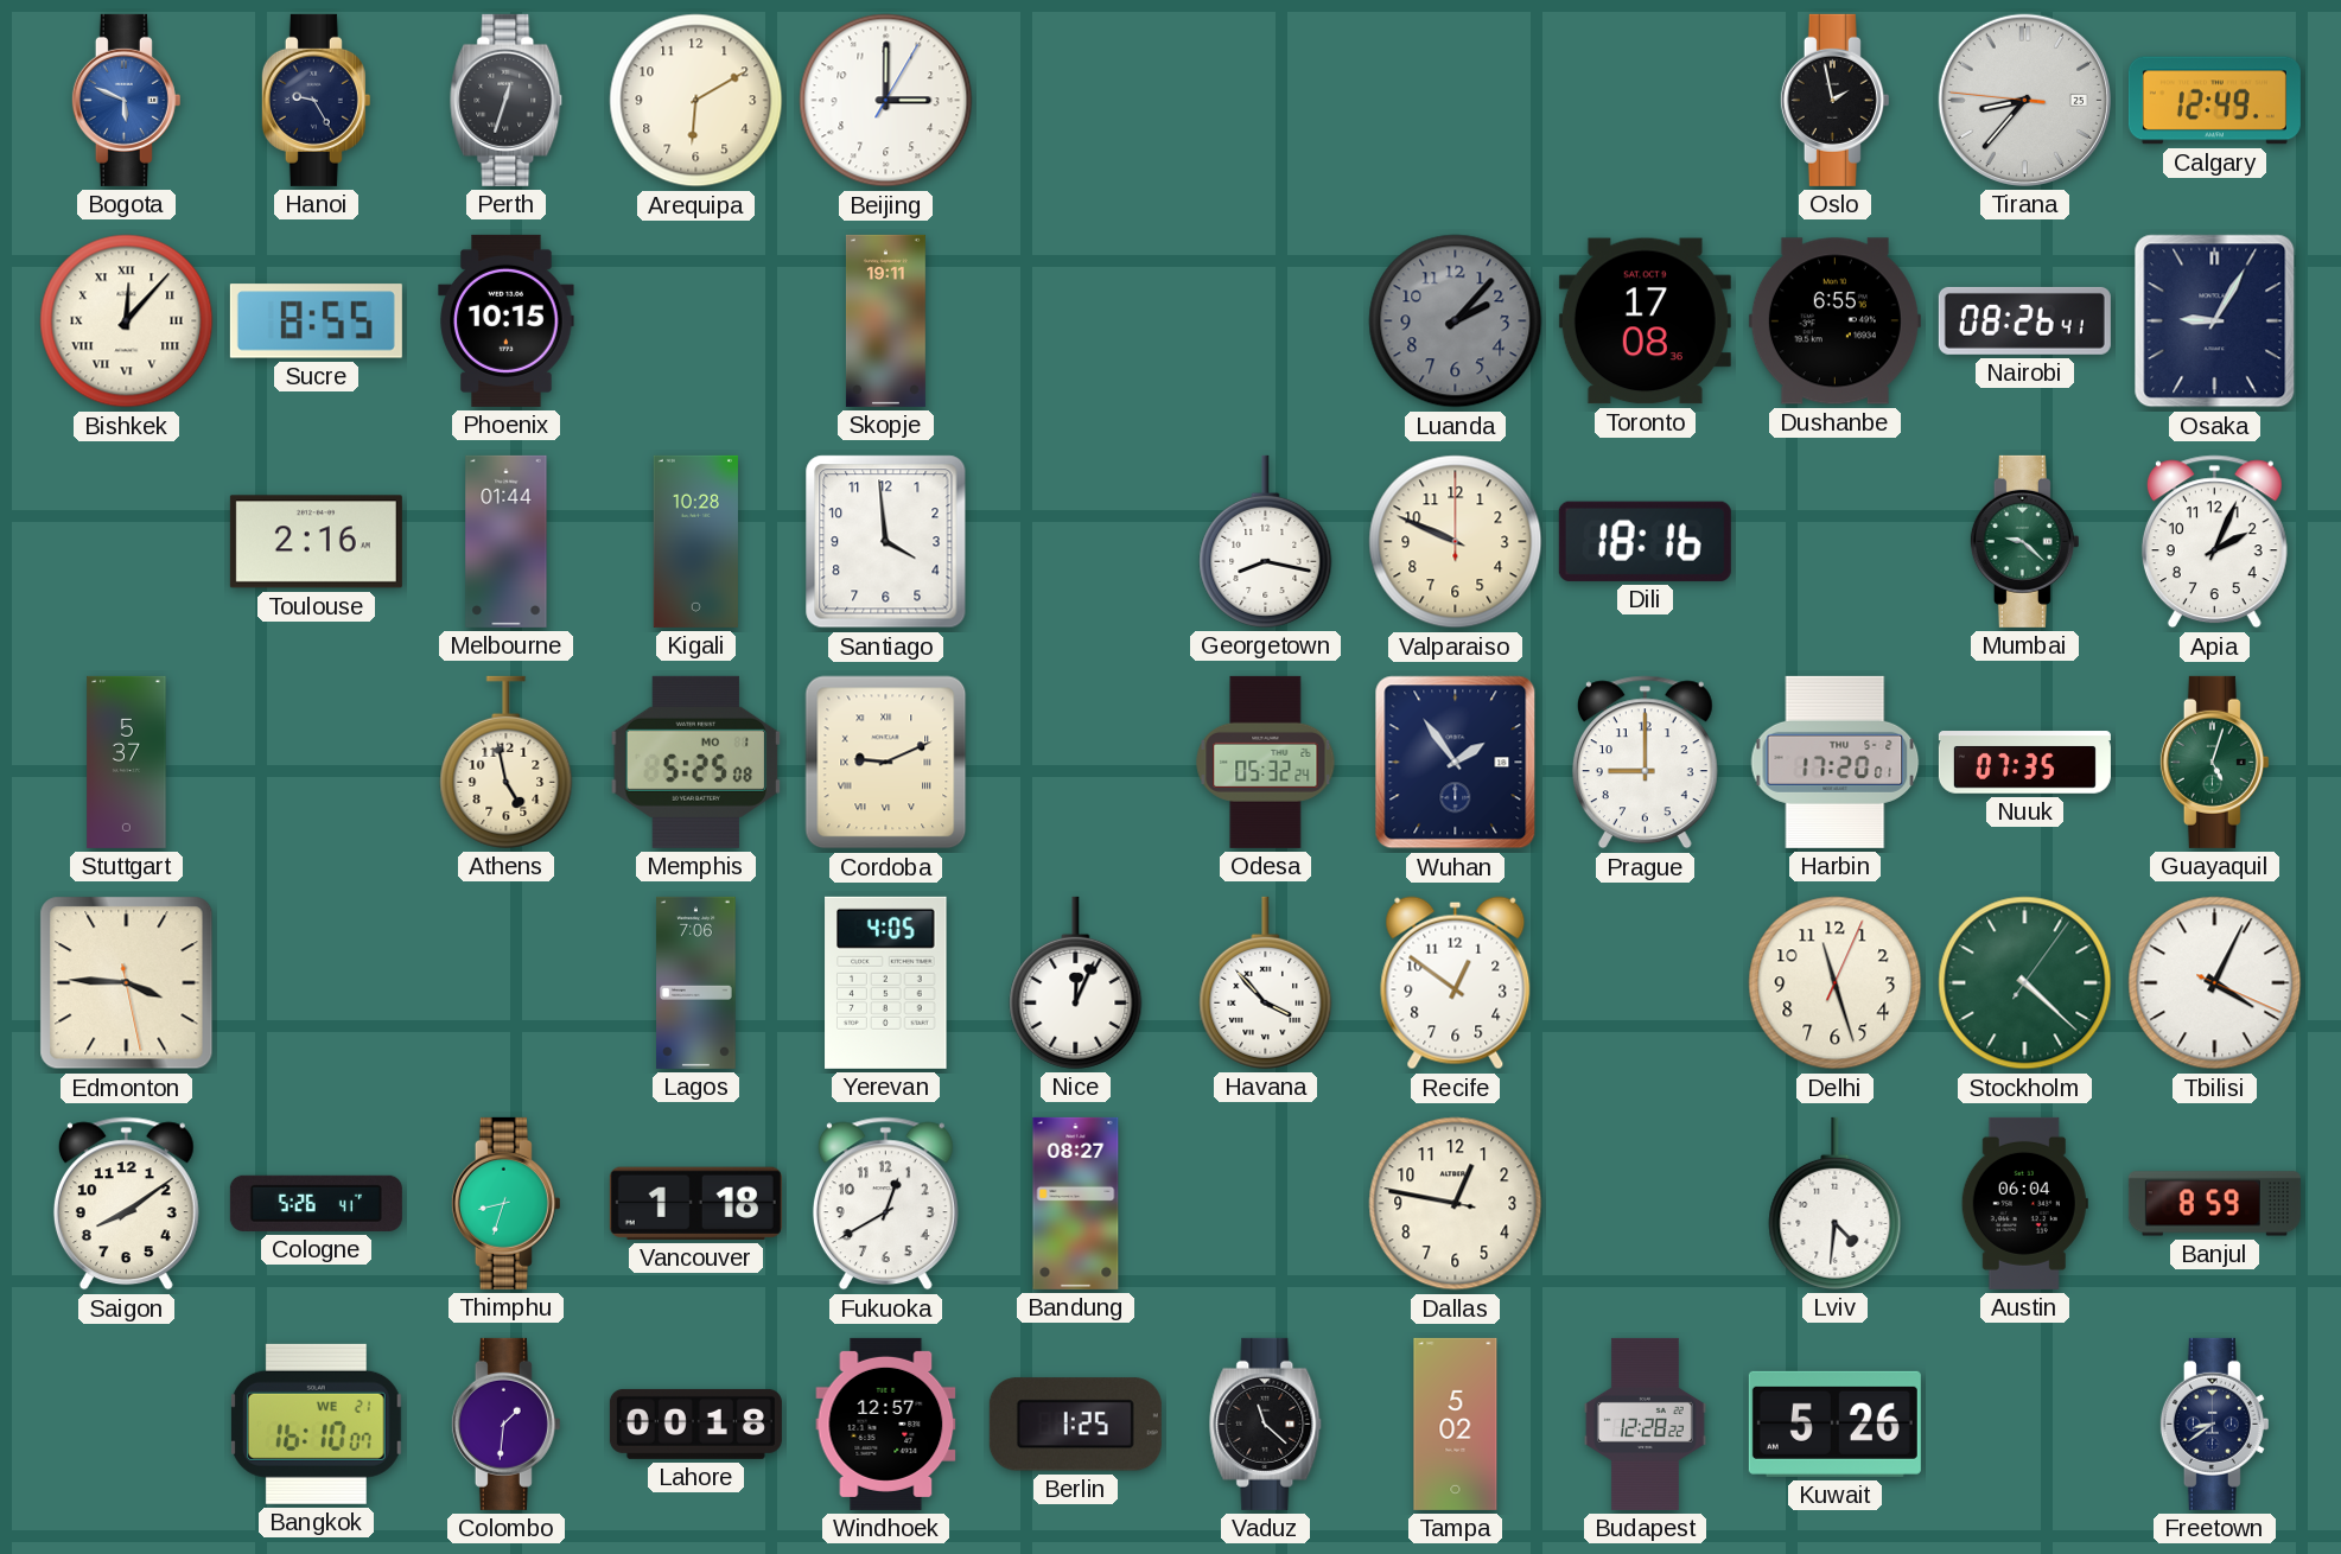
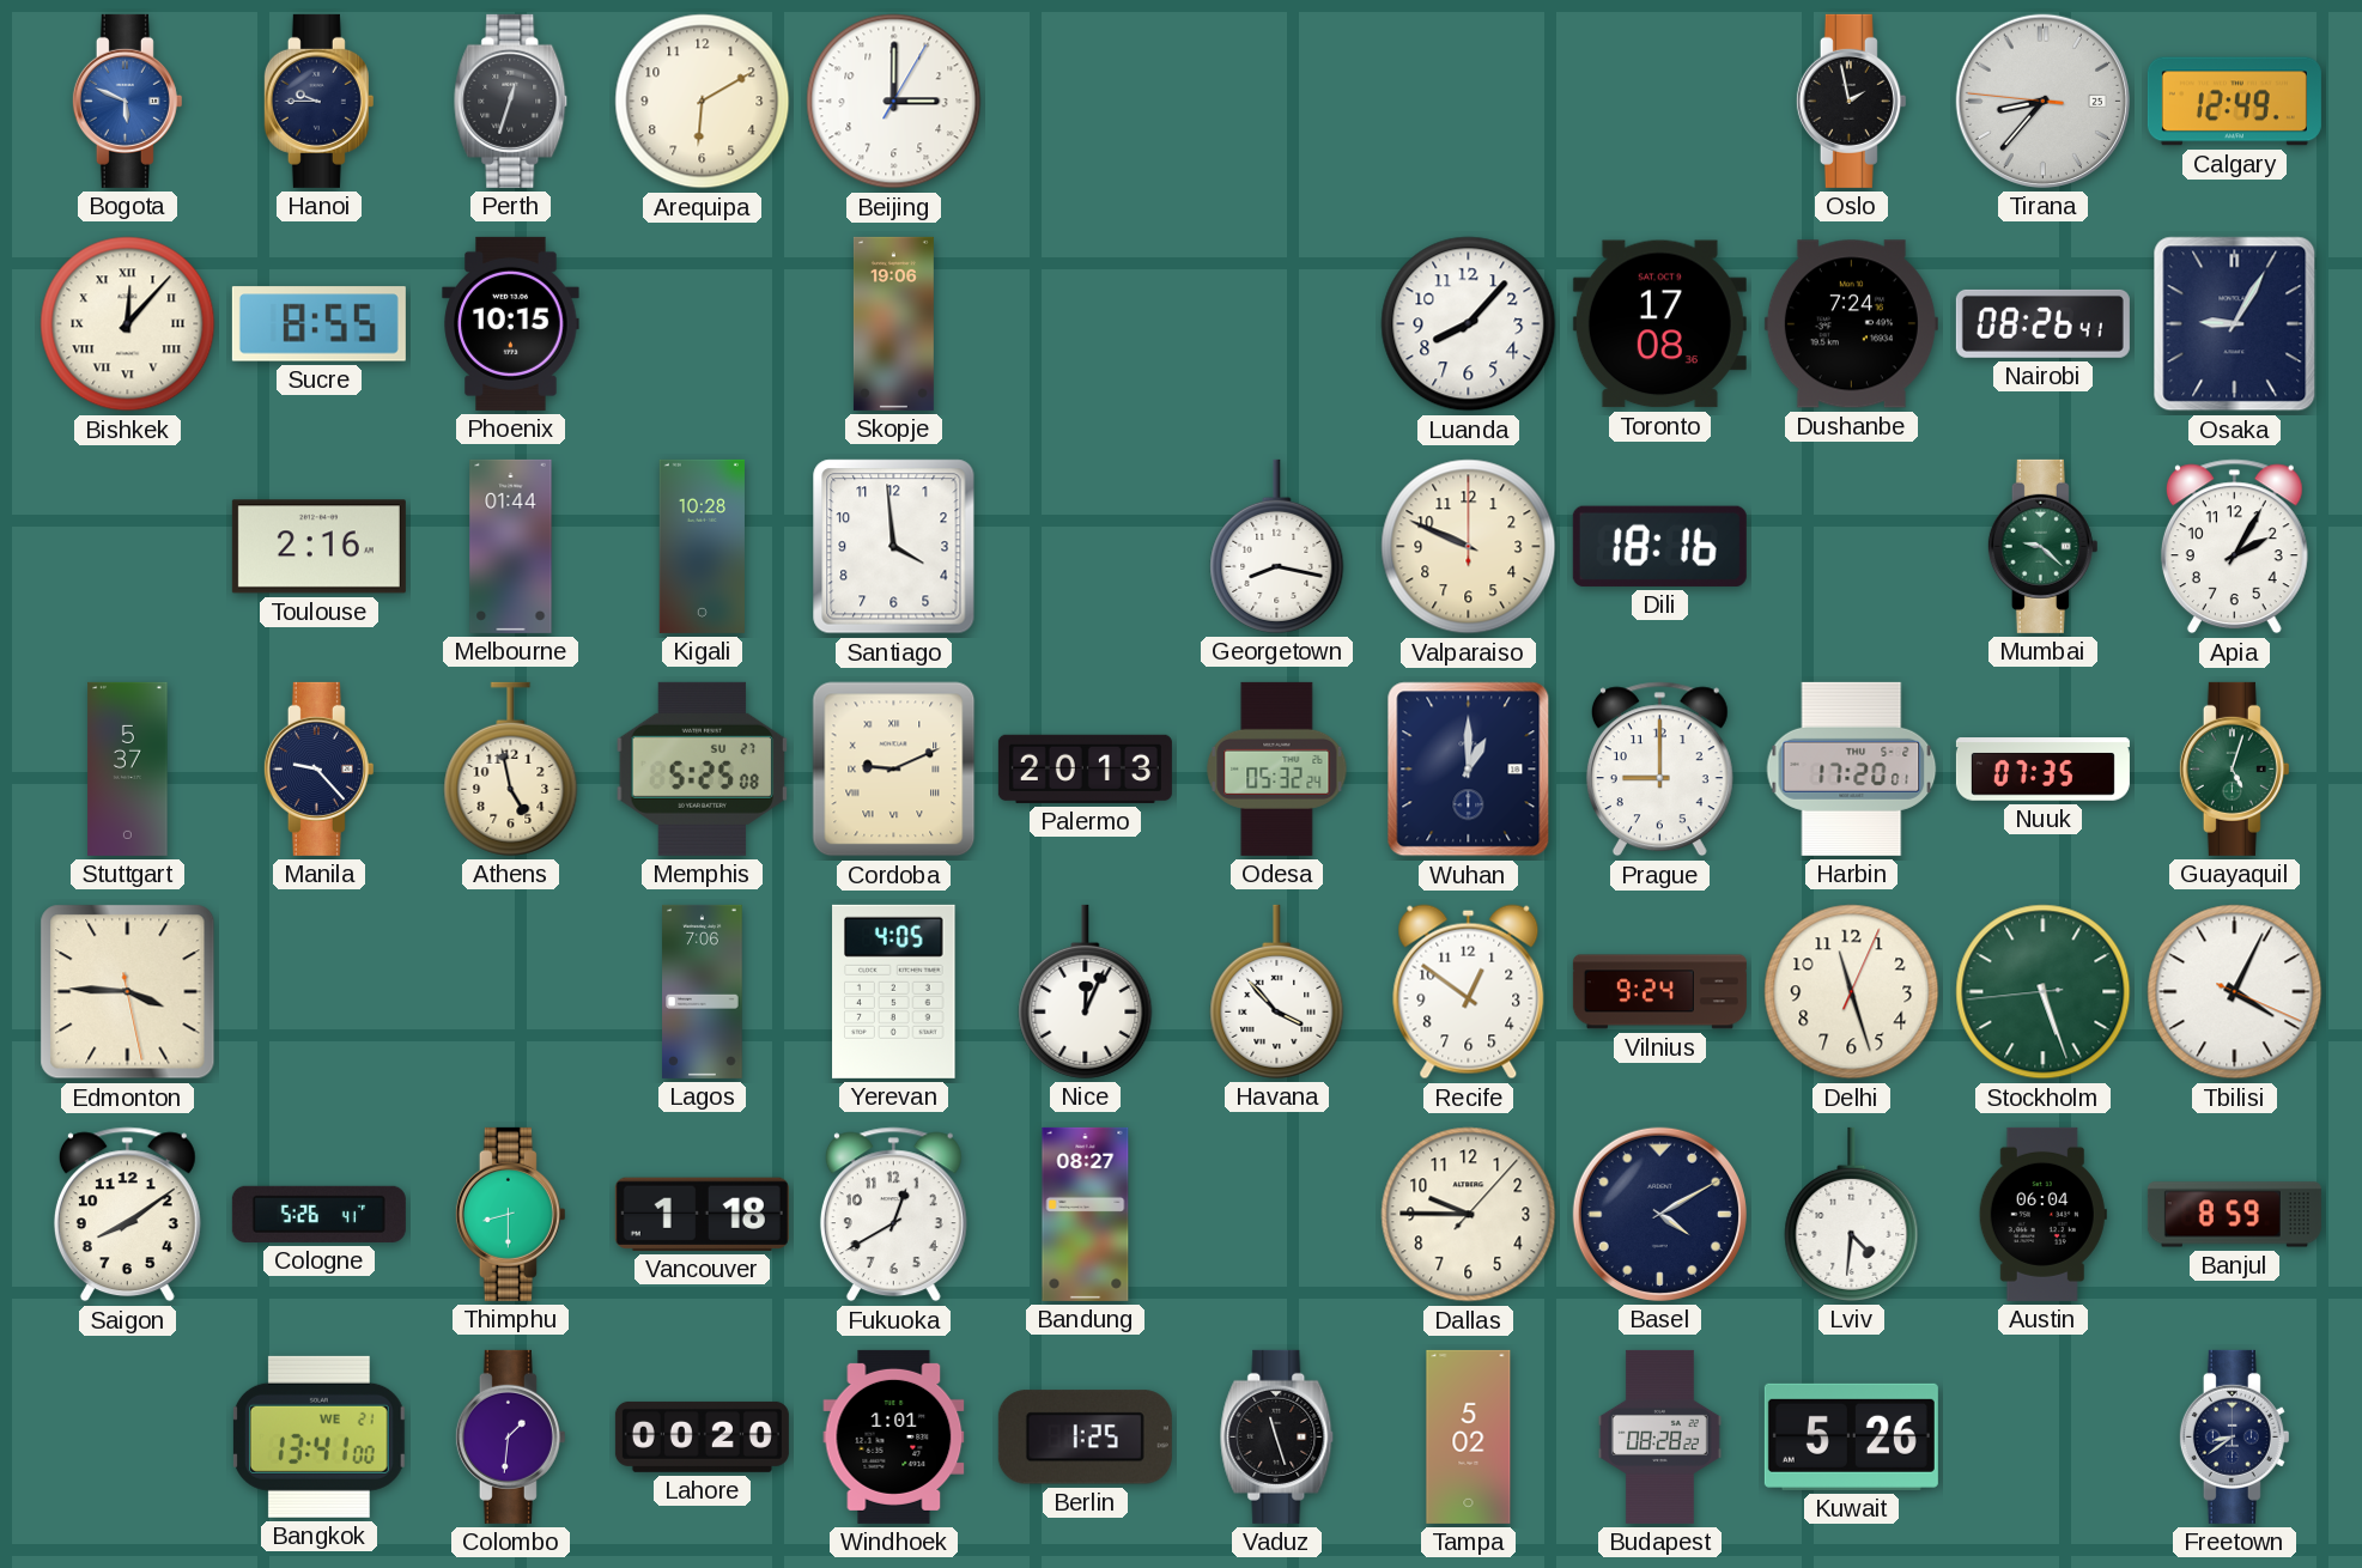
Hanoi: 9:25 -> 9:45 (318, 101)
Skopje: 19:11 -> 19:06 (893, 323)
Luanda: 2:07 -> 8:07 (1469, 324)
Luanda dial: grey -> white (1469, 324)
Dushanbe: 6:55 -> 7:24 (1851, 324)
Apia: 2:04 -> 2:05 (2234, 547)
Manila: none -> 9:23 (318, 768)
Memphis date: MO 1 -> SU 27 (703, 768)
Palermo: none -> 20:13 (1085, 768)
Wuhan: 1:54 -> 1:00 (1469, 770)
Vilnius: none -> 9:24 (1659, 992)
Stockholm: 4:22 -> 5:26 (2044, 992)
Thimphu: 8:33 -> 8:30 (510, 1214)
Dallas: 12:46 -> 9:45 (1469, 1215)
Basel: none -> 4:10 (1659, 1214)
Bangkok: 16:10 -> 13:41 (318, 1436)
Lahore: 00:18 -> 00:20 (702, 1436)
Windhoek: 12:57 -> 1:01 (894, 1436)
Vaduz: 11:22 -> 11:27 (1277, 1436)
Budapest: 12:28 -> 08:28 (1659, 1436)
